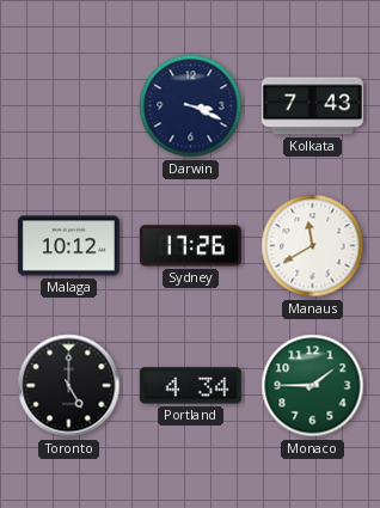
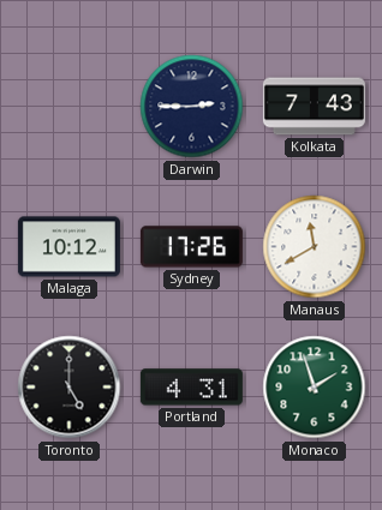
Darwin: 3:19 -> 2:45 (192, 107)
Portland: 4:34 -> 4:31 (191, 388)
Monaco: 1:45 -> 1:57 (315, 388)
